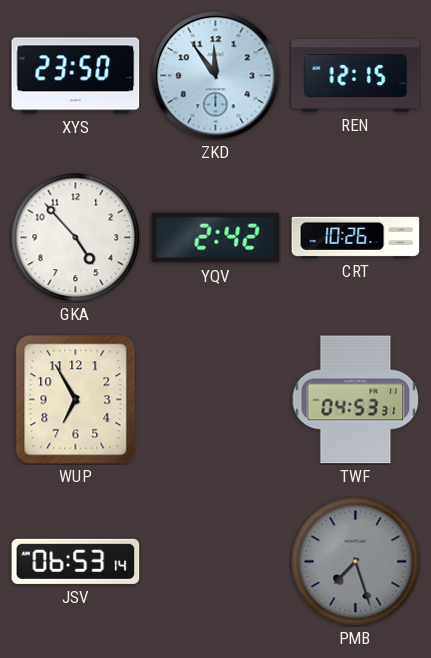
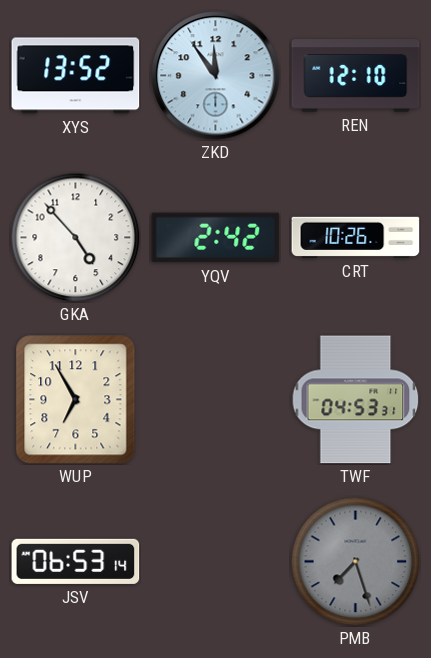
XYS: 23:50 -> 13:52 (76, 76)
REN: 12:15 -> 12:10 (356, 76)
